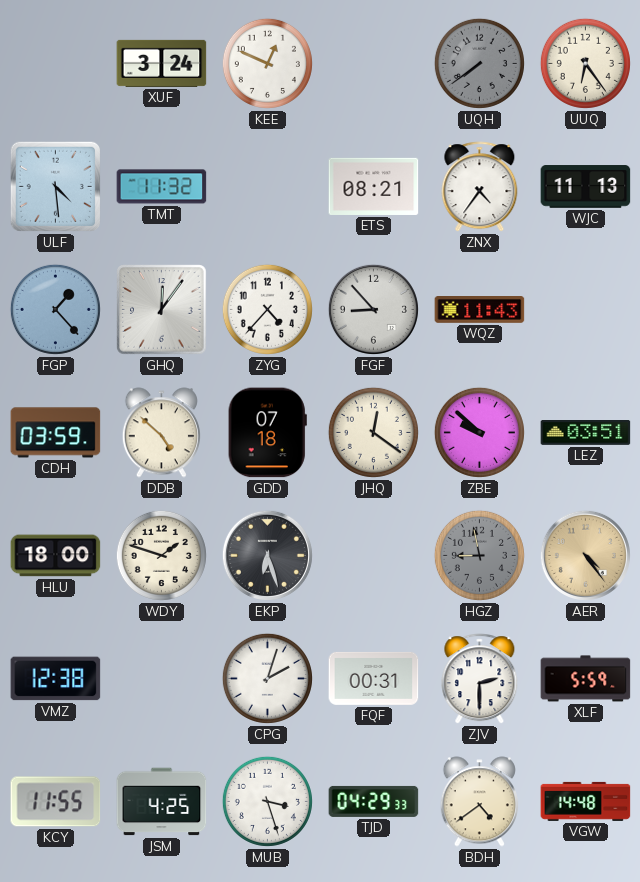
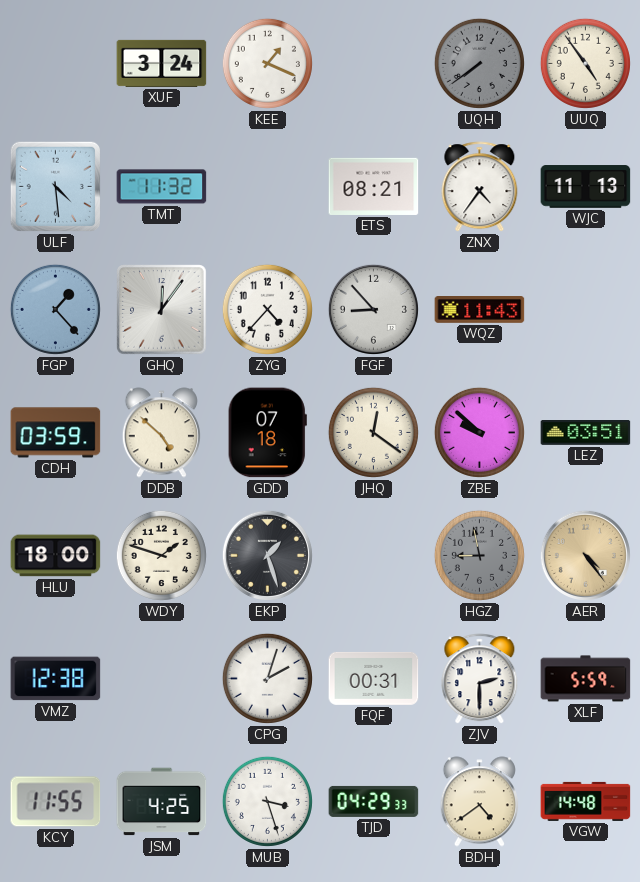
KEE: 12:49 -> 1:19 (267, 63)
UUQ: 6:24 -> 4:54 (585, 63)
EKP: 6:27 -> 1:27 (267, 555)
